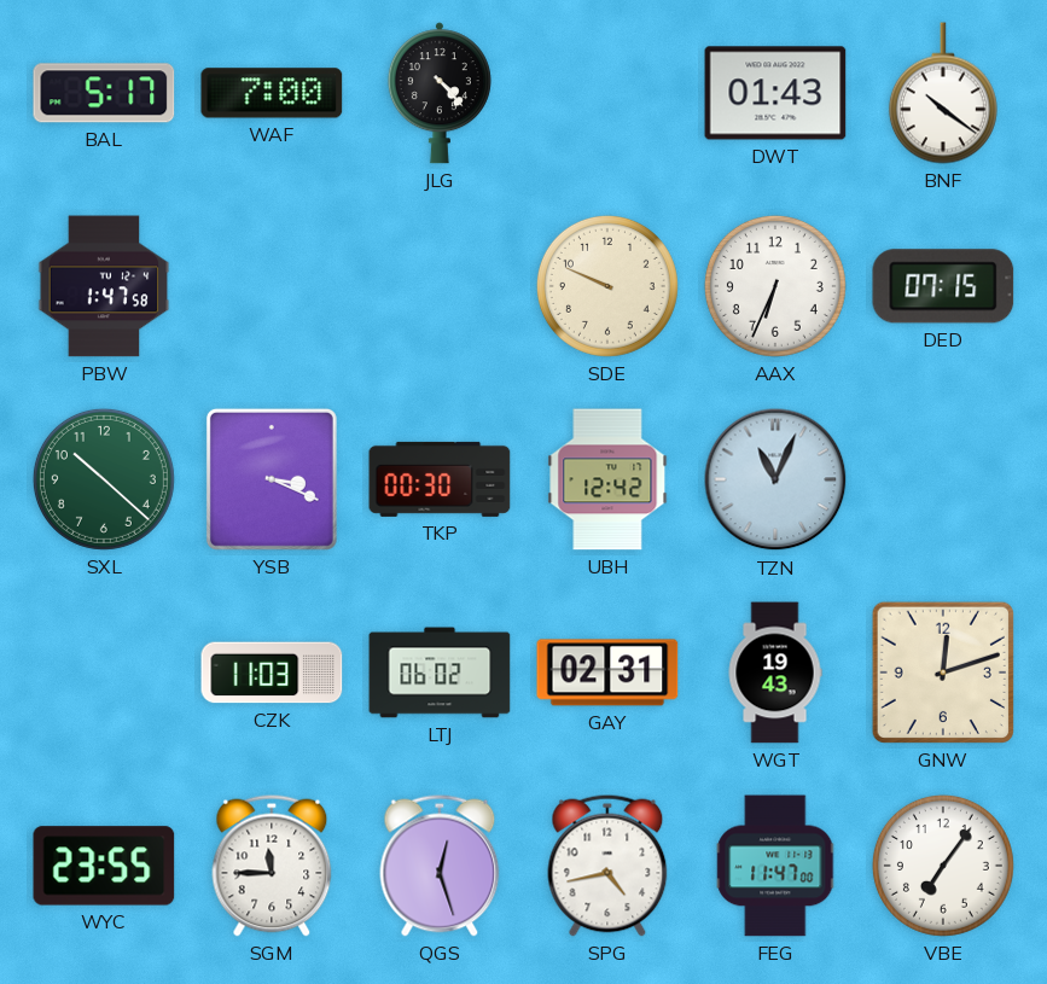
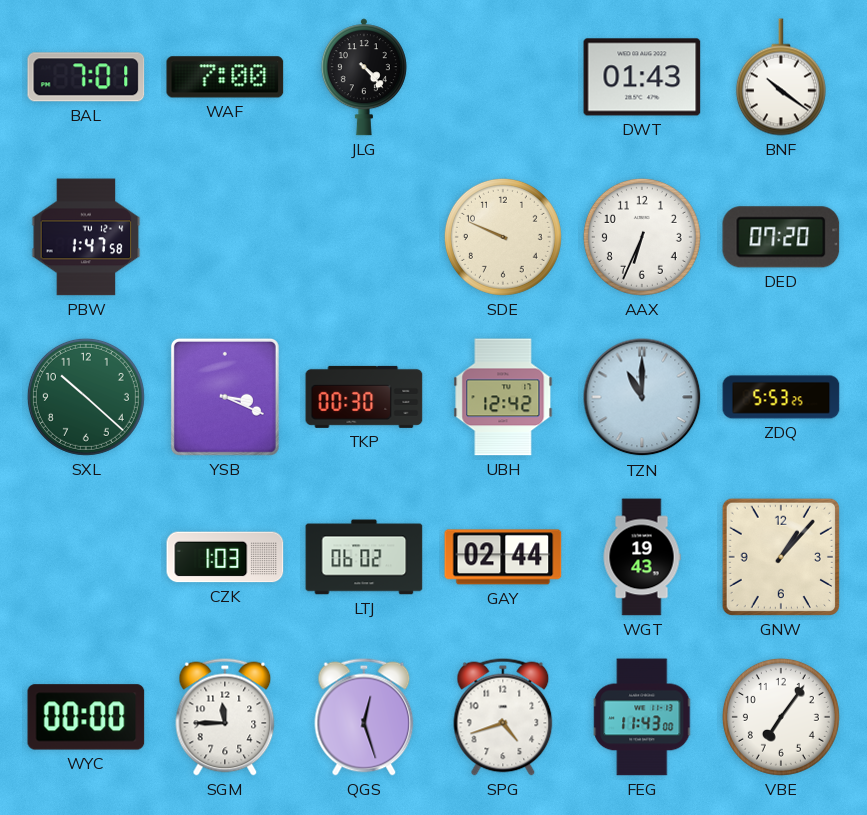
BAL: 5:17 -> 7:01 (86, 77)
DED: 07:15 -> 07:20 (781, 237)
TZN: 11:04 -> 11:00 (642, 397)
ZDQ: none -> 5:53 (781, 397)
CZK: 11:03 -> 1:03 (225, 557)
GAY: 02:31 -> 02:44 (503, 557)
GNW: 12:12 -> 1:07 (781, 557)
WYC: 23:55 -> 00:00 (86, 717)
SPG: 4:43 -> 4:42 (503, 717)
FEG: 11:47 -> 11:43 (643, 717)
